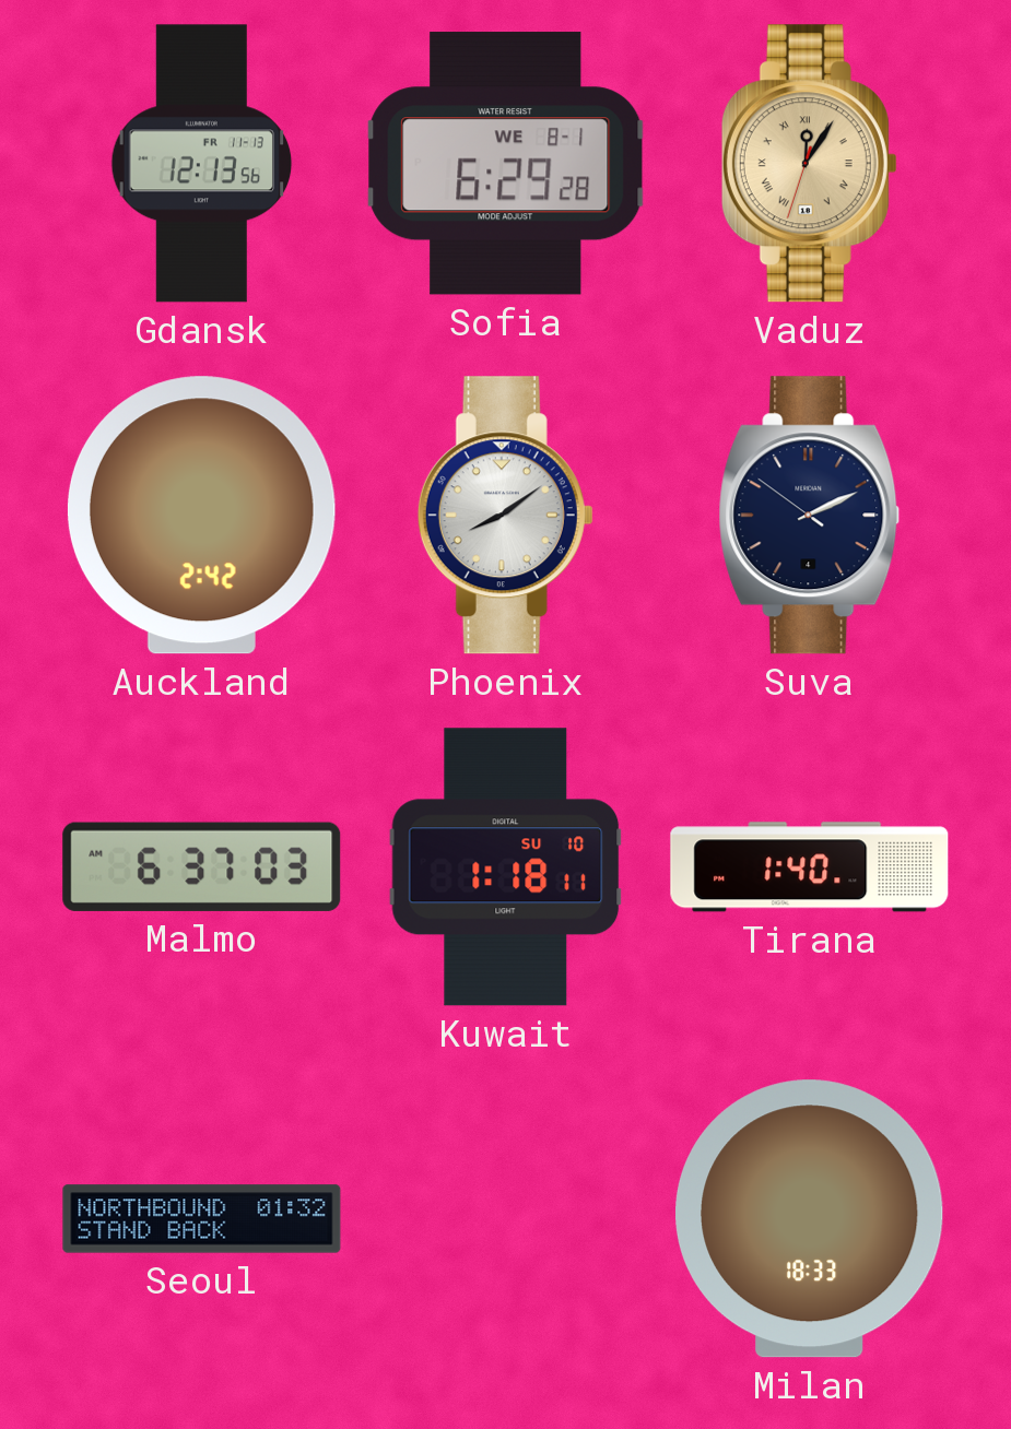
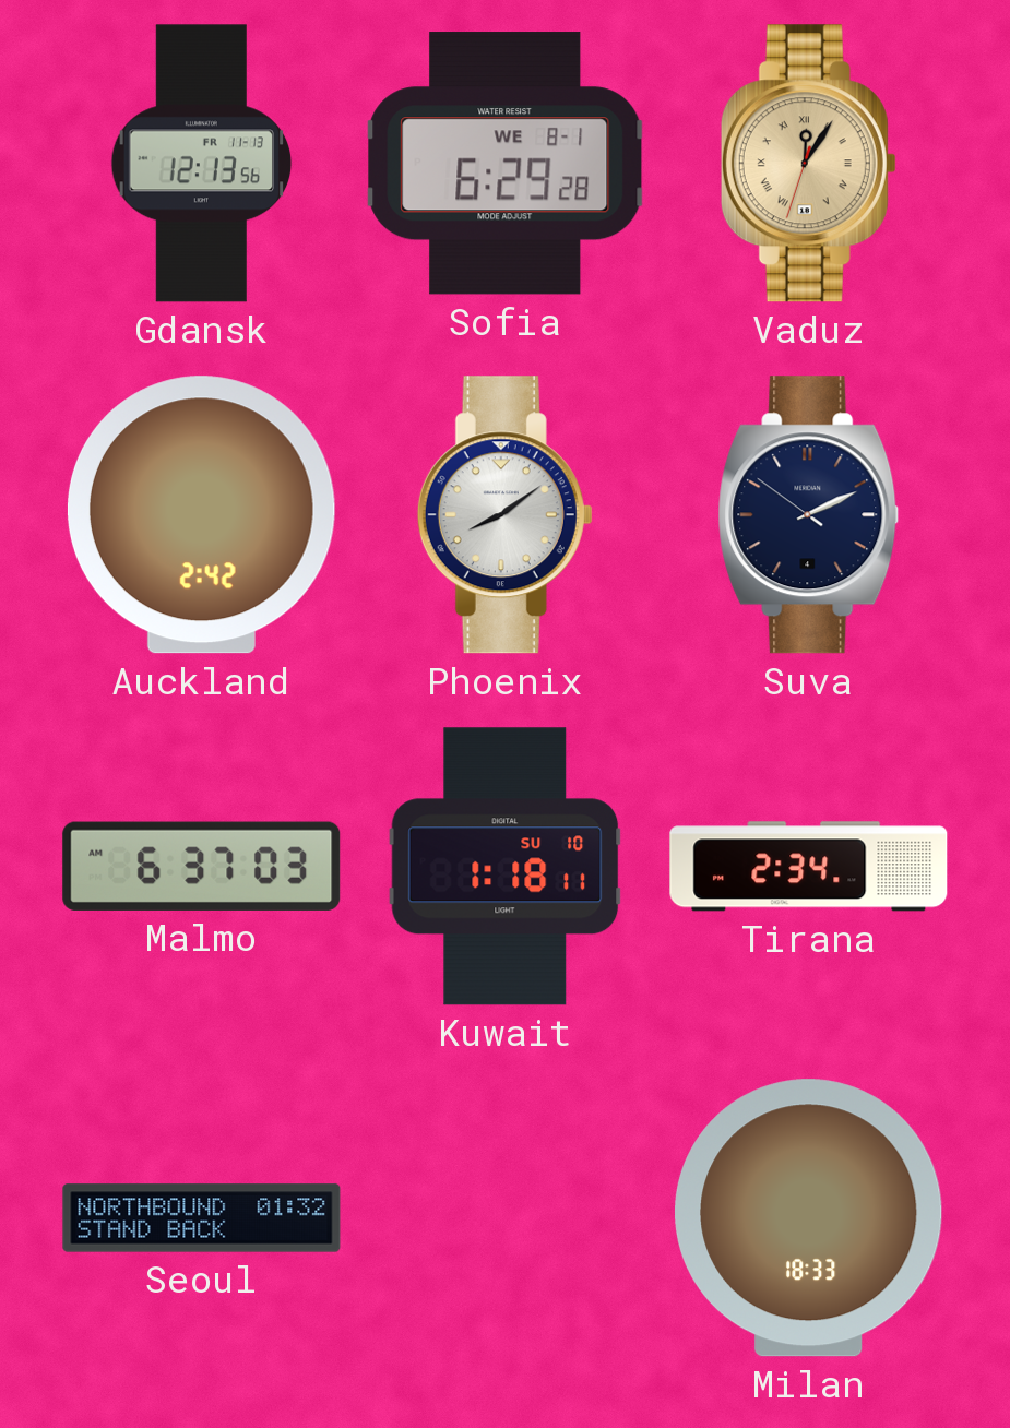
Tirana: 1:40 -> 2:34 (809, 867)
